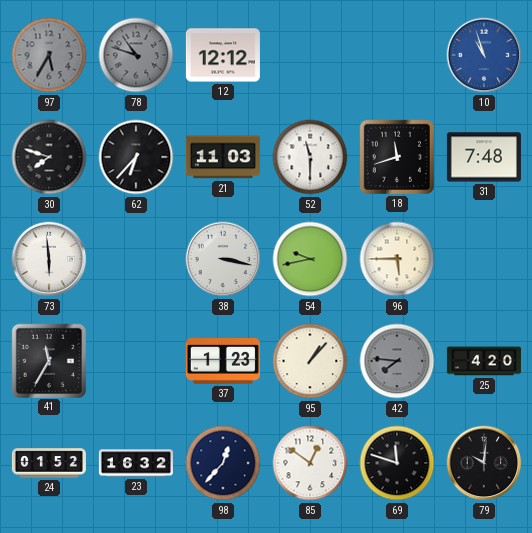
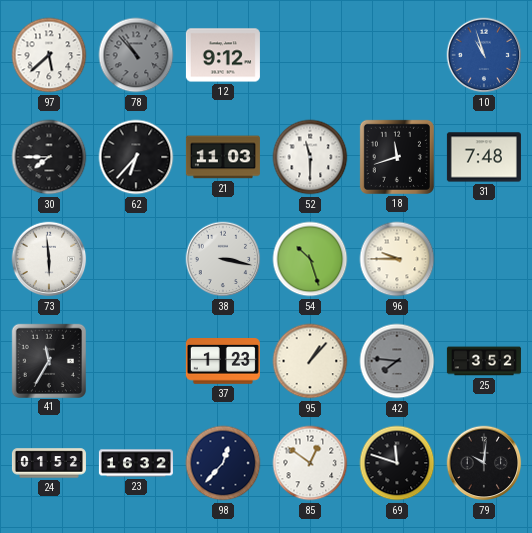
97: 5:35 -> 5:38 (49, 55)
97 dial: grey -> white (49, 55)
78: 10:48 -> 10:53 (136, 55)
12: 12:12 -> 9:12 (223, 55)
30: 7:48 -> 7:45 (49, 157)
54: 9:43 -> 10:27 (310, 259)
96: 5:45 -> 9:45 (397, 259)
25: 4:20 -> 3:52 (484, 361)
